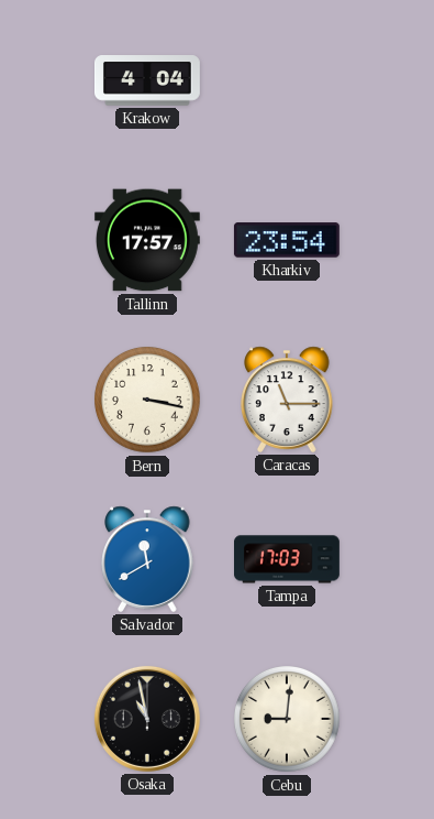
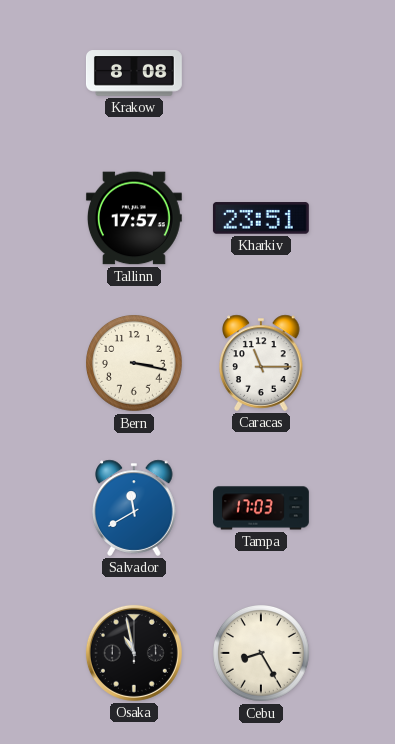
Krakow: 4:04 -> 8:08 (135, 73)
Kharkiv: 23:54 -> 23:51 (261, 218)
Cebu: 9:01 -> 8:25 (262, 654)
